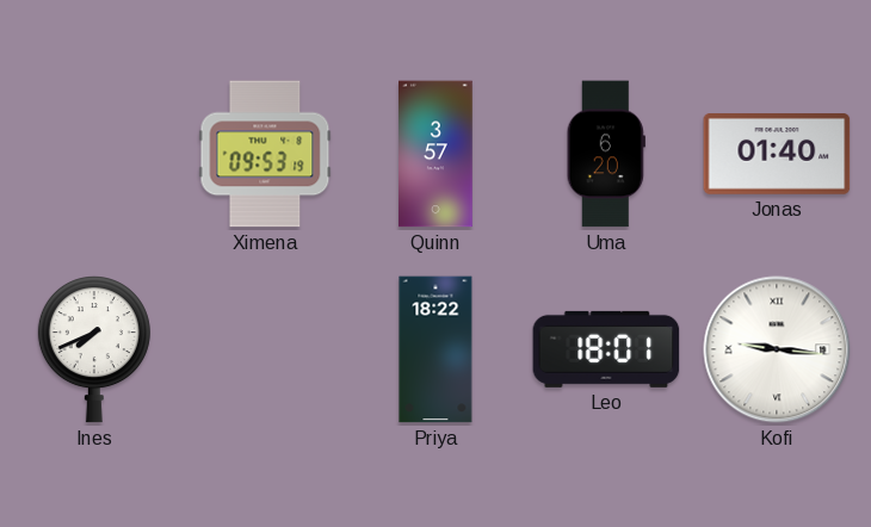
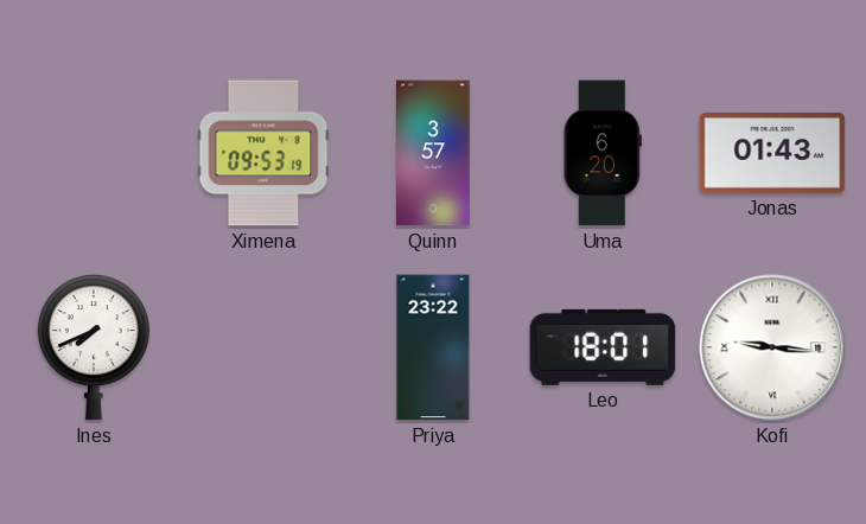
Jonas: 01:40 -> 01:43 (772, 154)
Priya: 18:22 -> 23:22 (433, 347)
